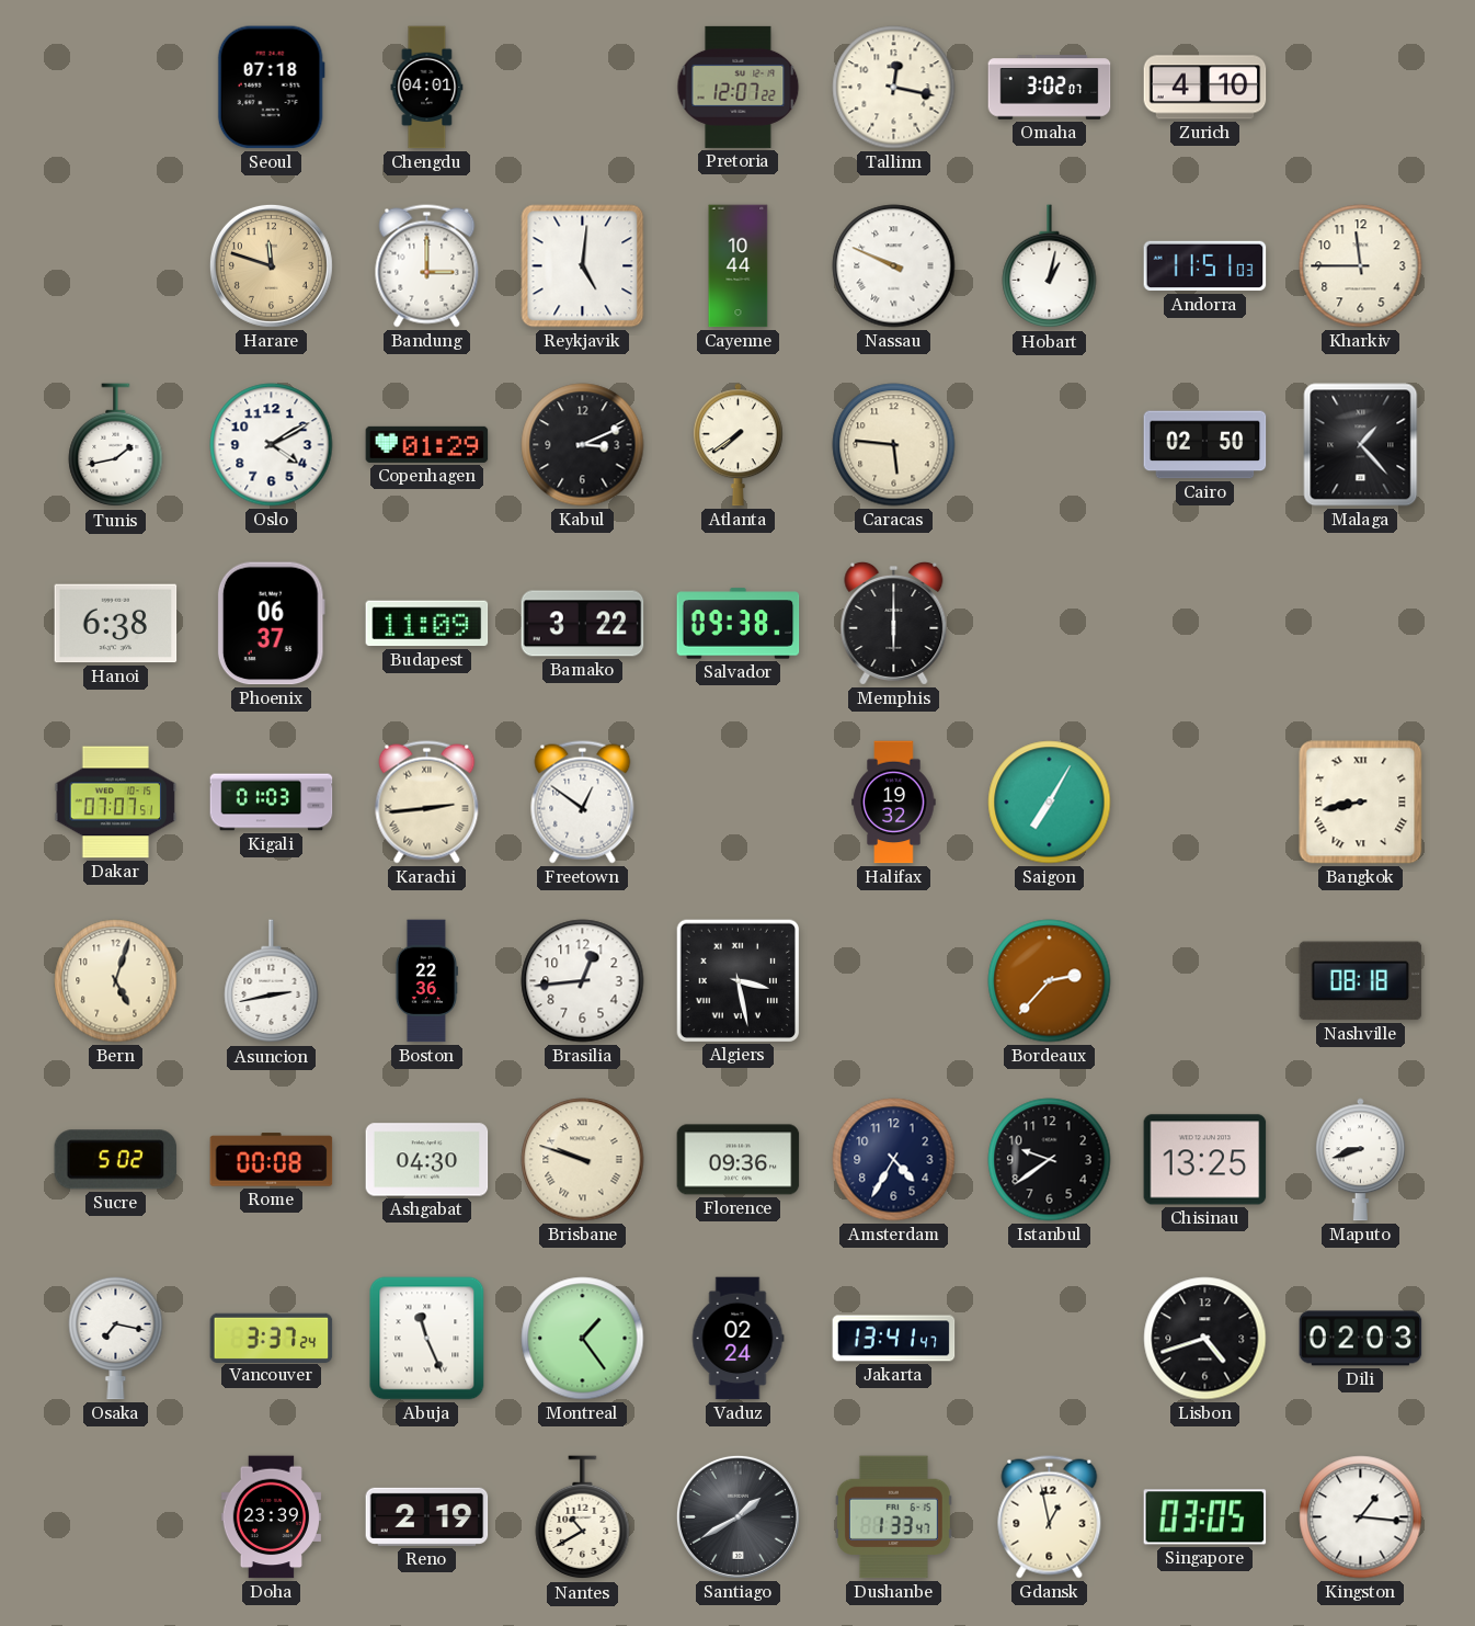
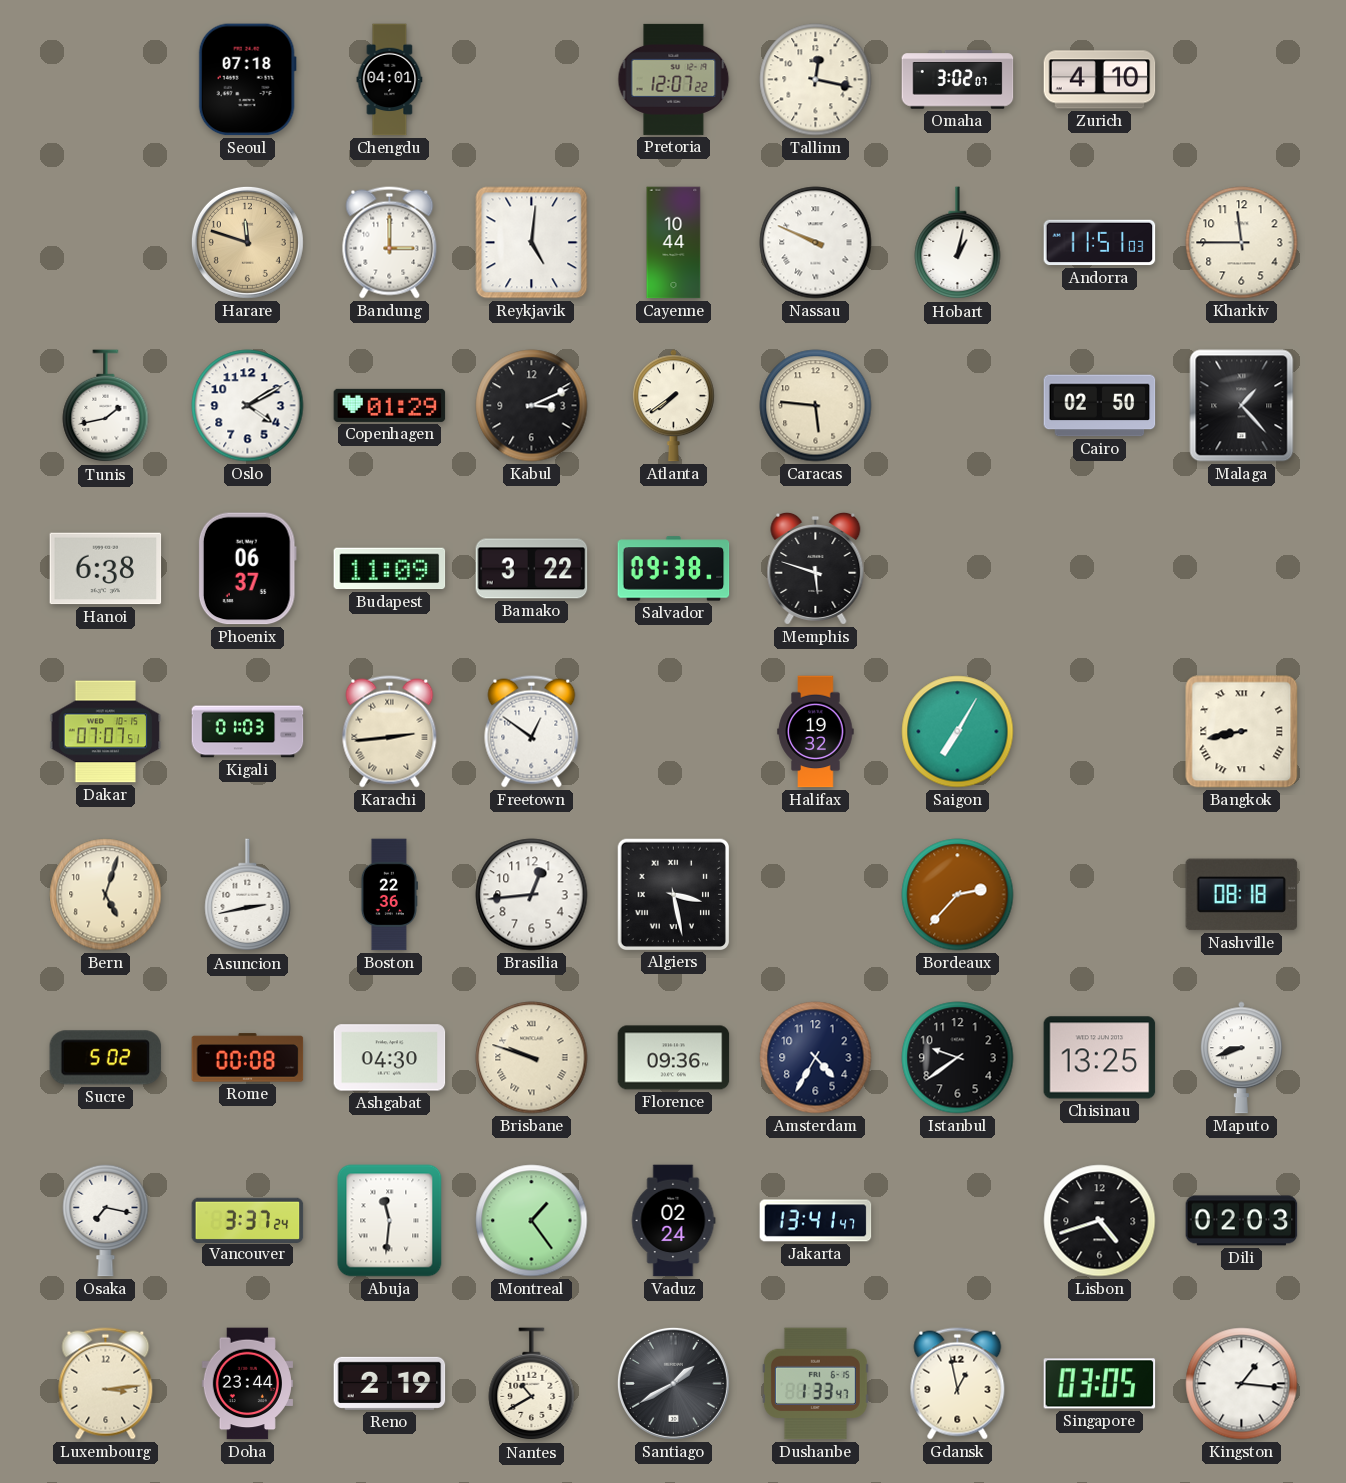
Memphis: 6:00 -> 5:48 (816, 568)
Abuja: 11:26 -> 11:31 (390, 1221)
Luxembourg: none -> 3:14 (106, 1384)
Doha: 23:39 -> 23:44 (247, 1384)
